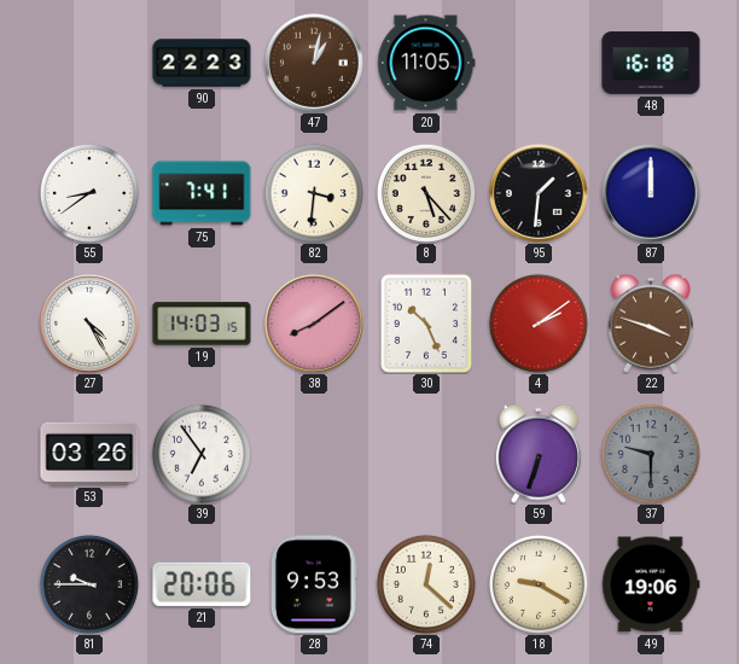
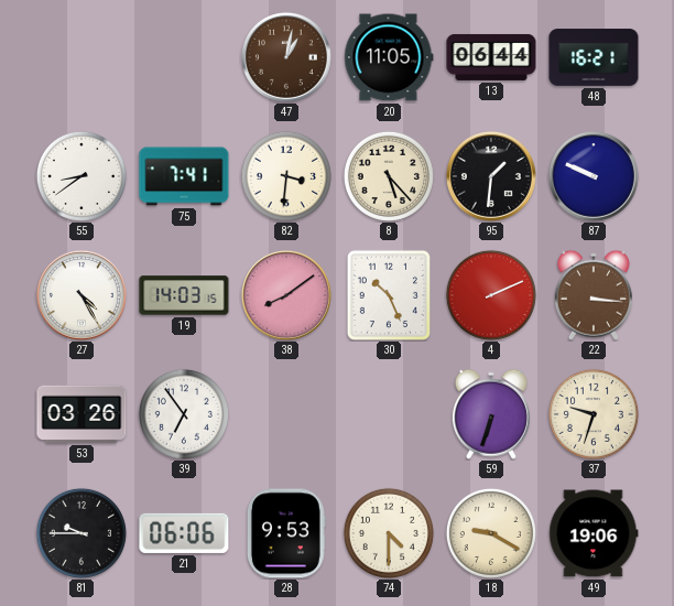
90: 22:23 -> none (202, 63)
13: none -> 06:44 (491, 57)
48: 16:18 -> 16:21 (594, 57)
87: 12:00 -> 9:49 (594, 176)
4: 2:09 -> 2:11 (491, 295)
22: 3:48 -> 3:16 (594, 295)
37: 9:30 -> 9:33 (594, 414)
37 dial: grey -> cream (594, 414)
21: 20:06 -> 06:06 (184, 533)
74: 12:22 -> 4:30 (389, 533)
